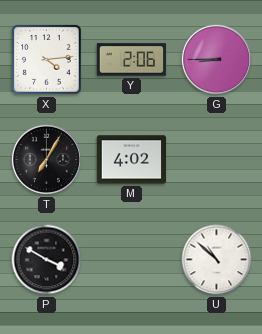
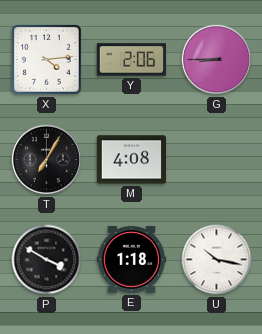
M: 4:02 -> 4:08 (132, 160)
E: none -> 1:18 (132, 260)
U: 10:52 -> 10:17 (217, 260)
